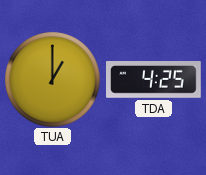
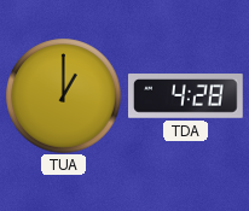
TDA: 4:25 -> 4:28 (186, 96)
